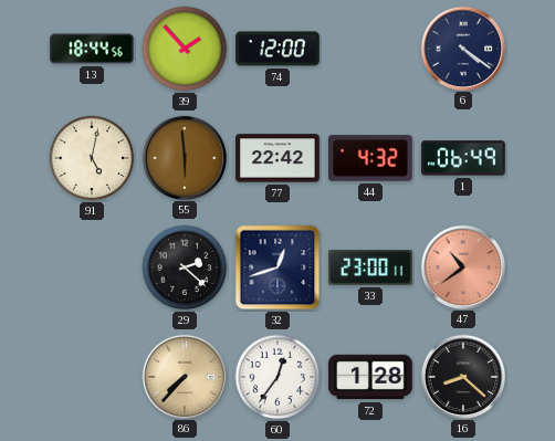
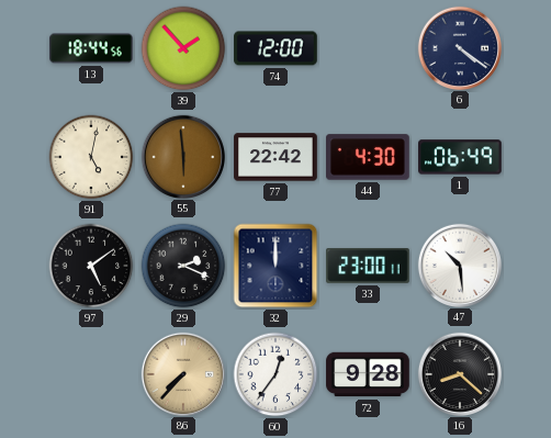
44: 4:32 -> 4:30 (369, 157)
97: none -> 5:09 (91, 266)
29: 2:22 -> 2:19 (183, 266)
32: 12:42 -> 12:00 (275, 266)
47: 10:39 -> 10:29 (459, 265)
47 dial: salmon -> white (459, 265)
72: 1:28 -> 9:28 (368, 374)
